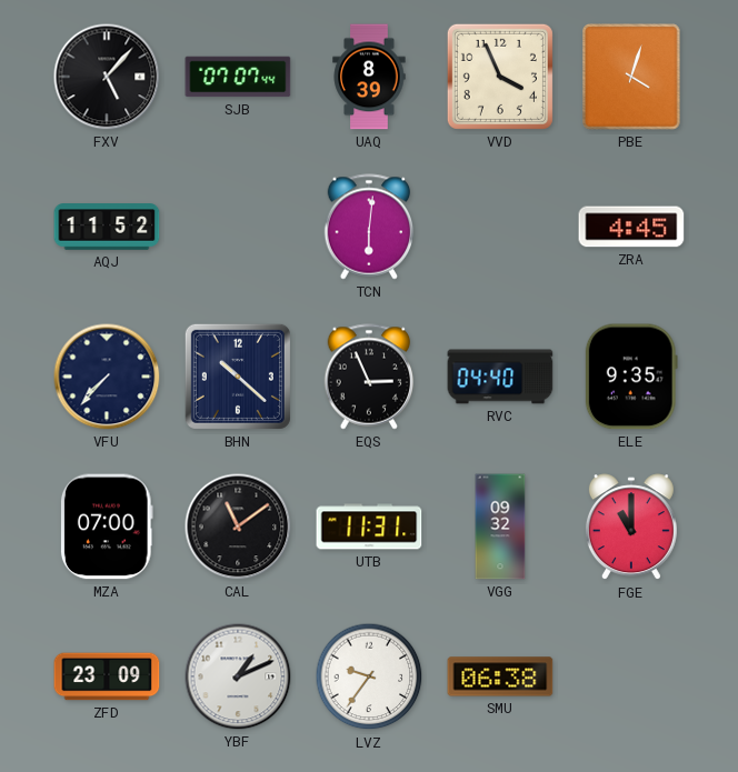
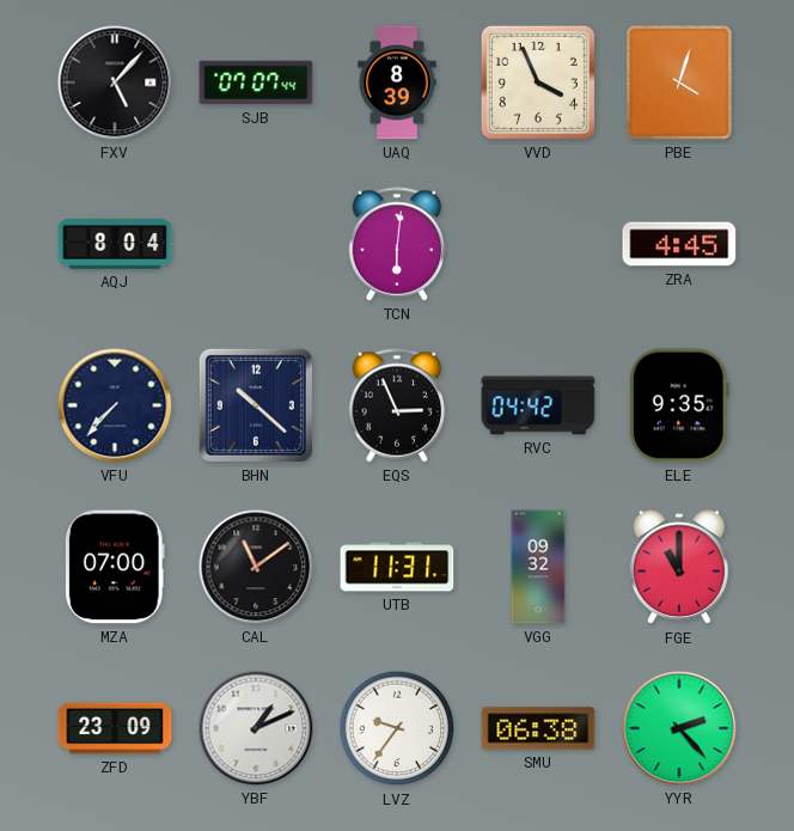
AQJ: 11:52 -> 8:04 (115, 244)
RVC: 04:40 -> 04:42 (538, 405)
YYR: none -> 2:23 (679, 728)
